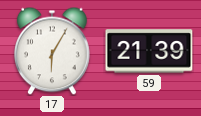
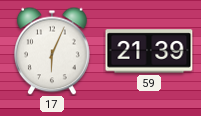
17: 6:05 -> 6:04 (52, 51)
